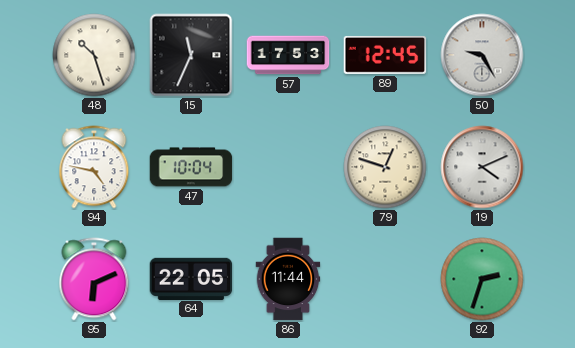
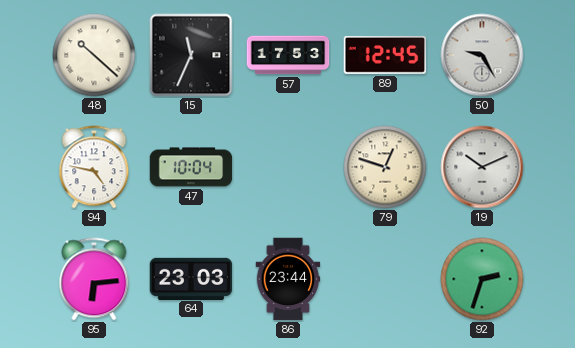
48: 10:27 -> 10:22 (94, 55)
19: 4:11 -> 10:11 (482, 167)
95: 6:11 -> 6:14 (94, 279)
64: 22:05 -> 23:03 (191, 278)
86: 11:44 -> 23:44 (288, 279)
